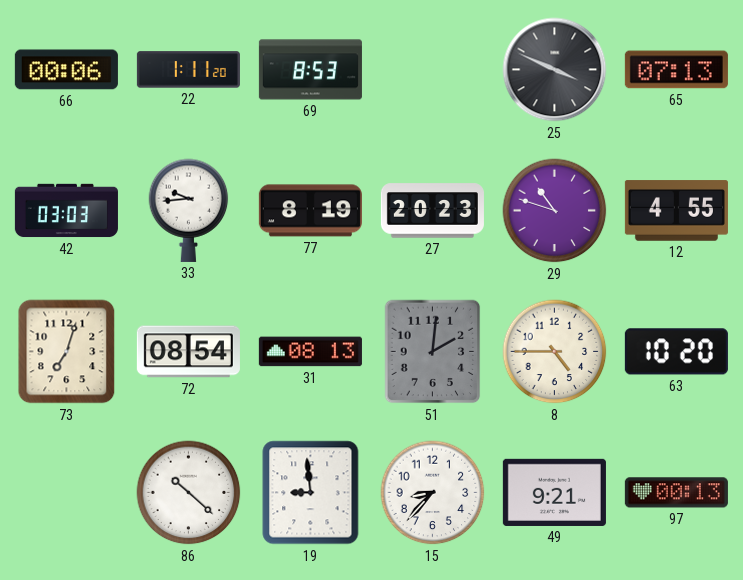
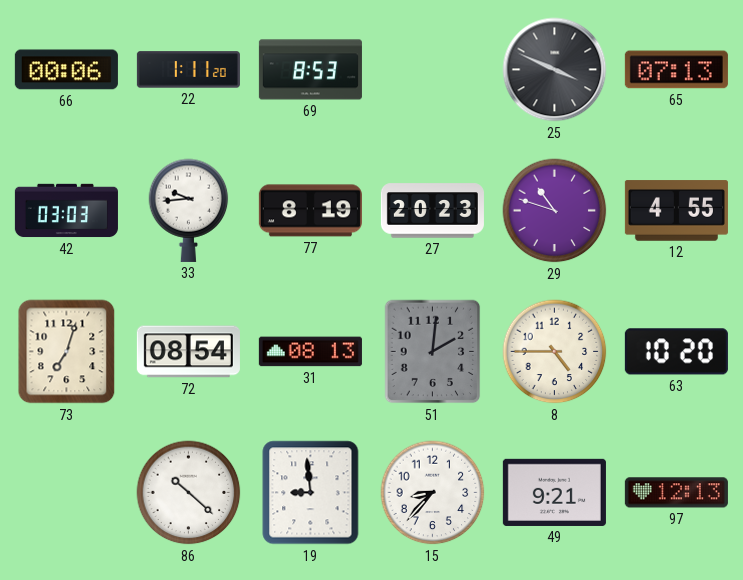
97: 00:13 -> 12:13 (676, 493)
